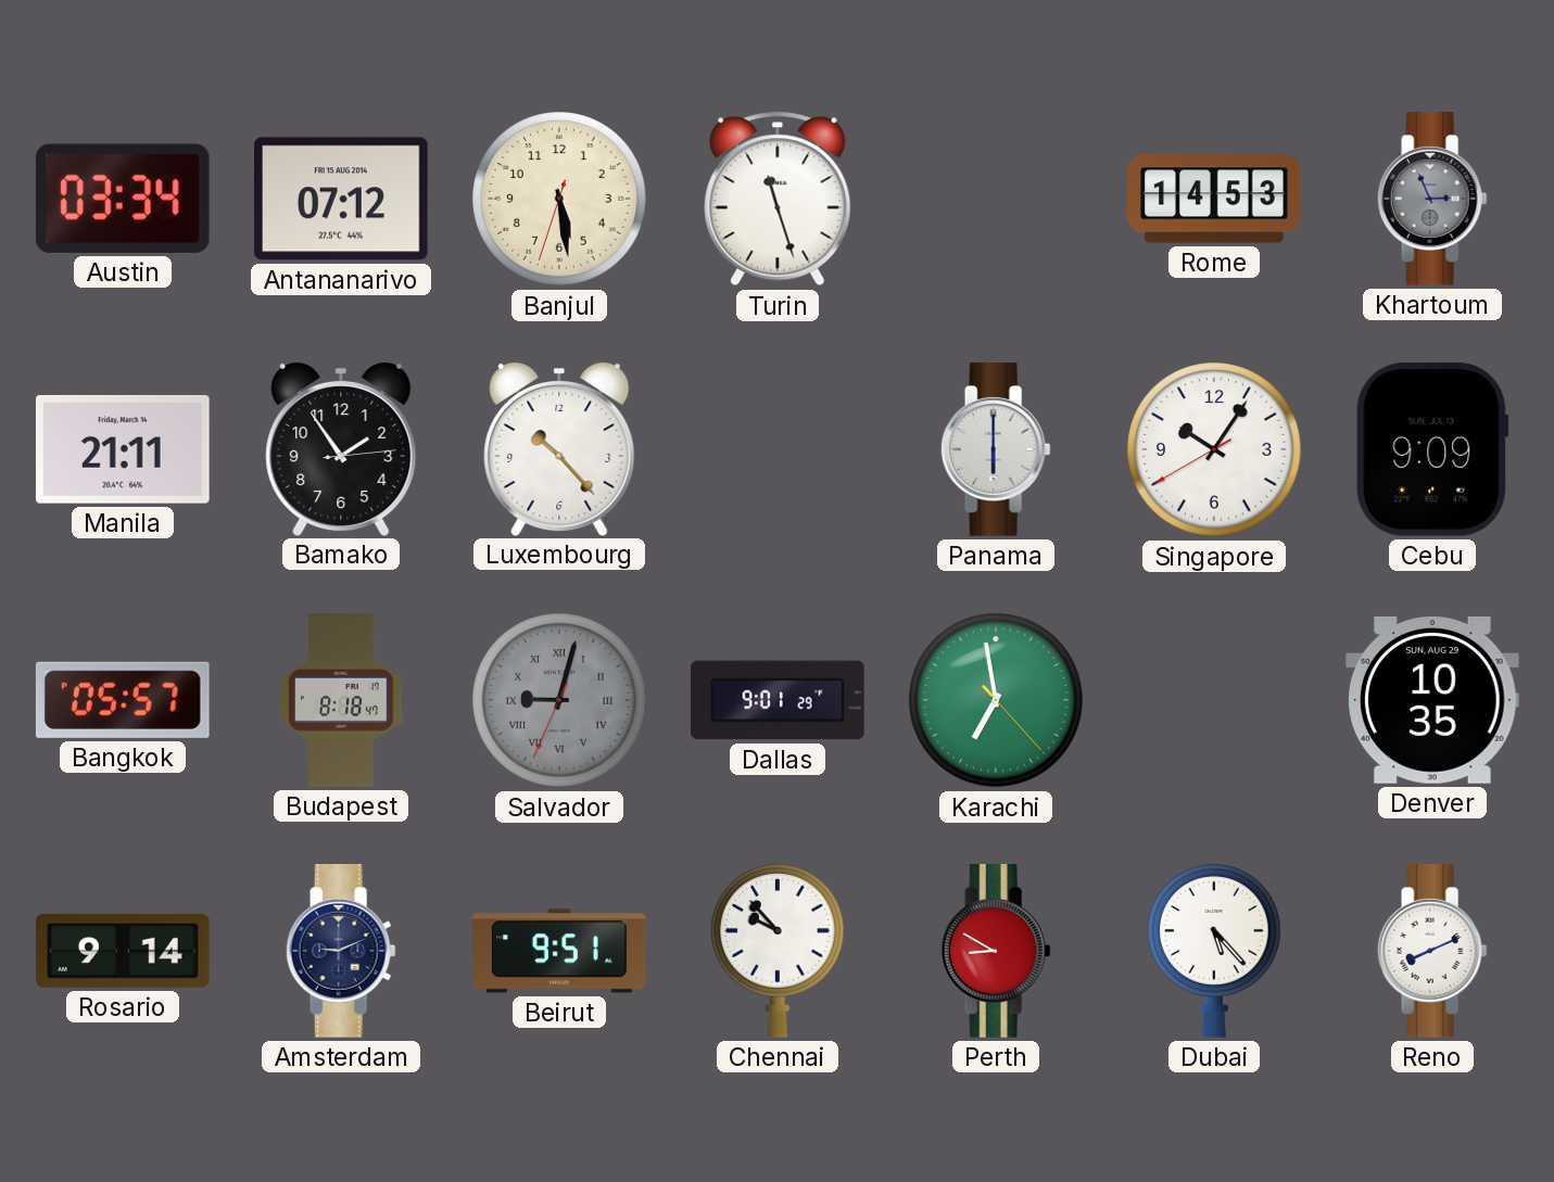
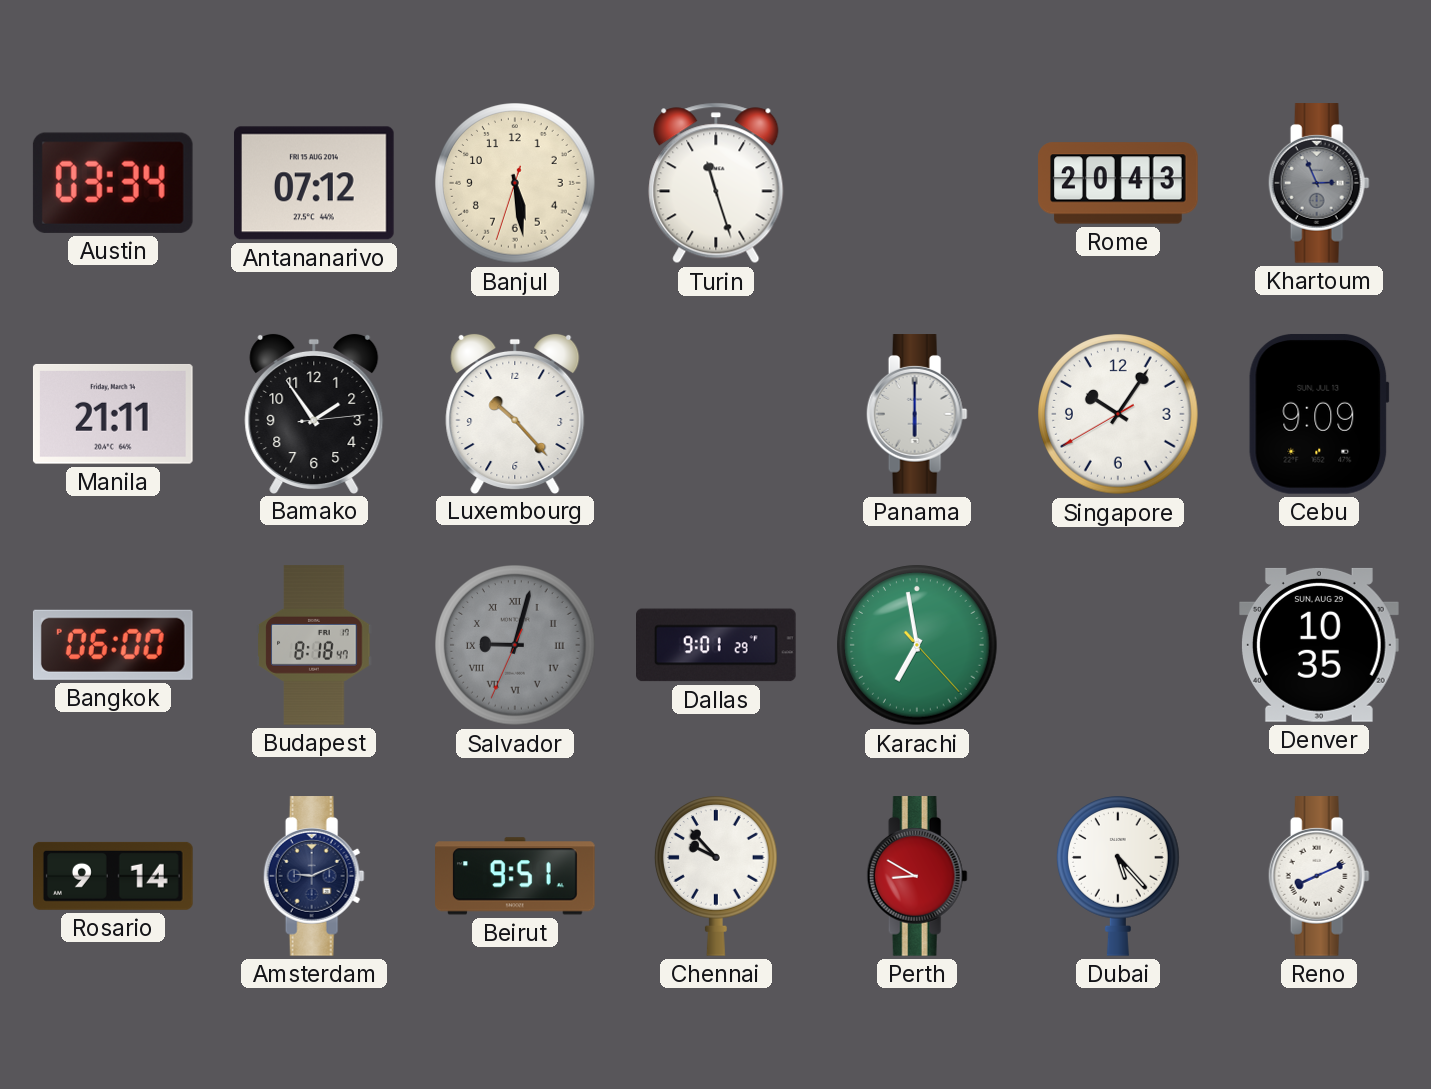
Rome: 14:53 -> 20:43 (1118, 183)
Bangkok: 05:57 -> 06:00 (113, 645)
